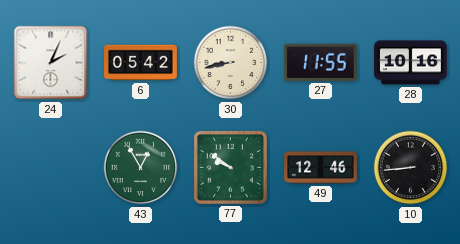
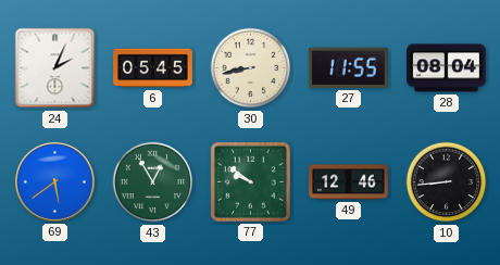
6: 05:42 -> 05:45 (153, 68)
28: 10:16 -> 08:04 (447, 68)
69: none -> 5:39 (54, 181)
